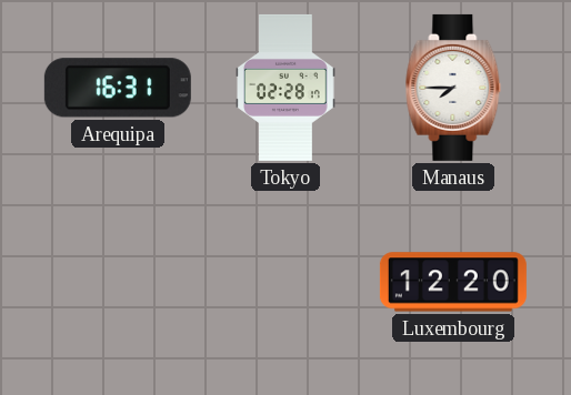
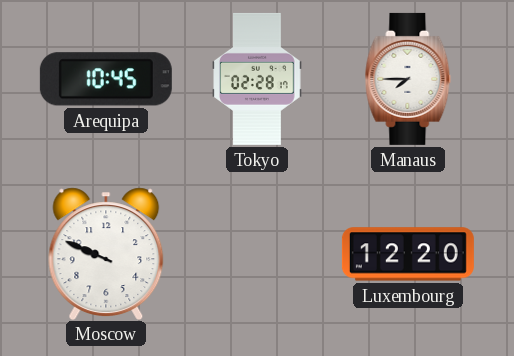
Arequipa: 16:31 -> 10:45 (106, 79)
Moscow: none -> 9:49 (106, 253)
